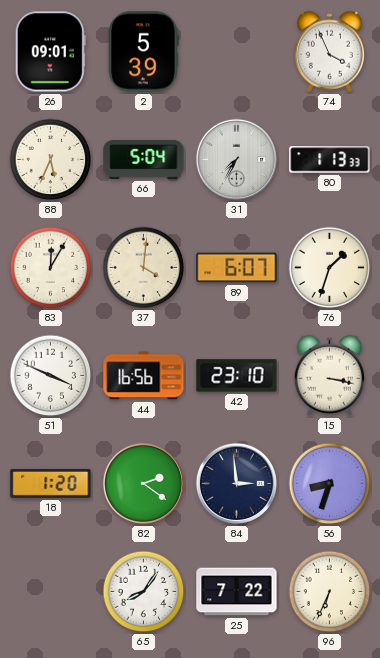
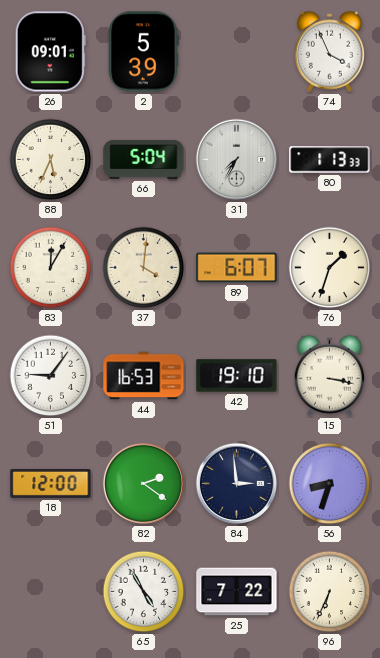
51: 3:49 -> 9:06 (51, 376)
44: 16:56 -> 16:53 (144, 376)
42: 23:10 -> 19:10 (237, 376)
18: 1:20 -> 12:00 (51, 483)
65: 8:06 -> 4:55 (144, 592)
